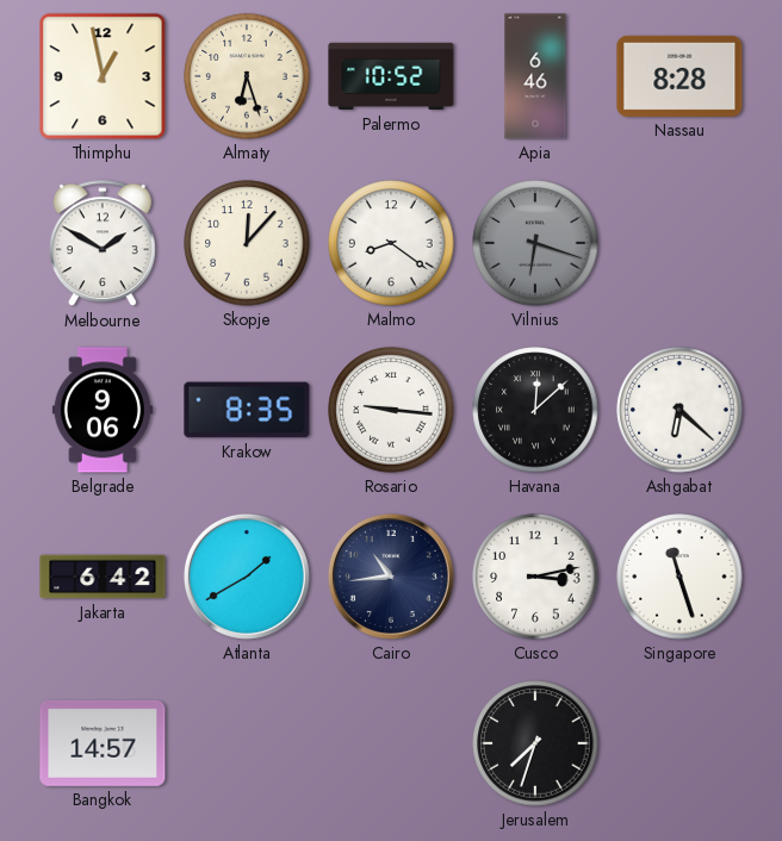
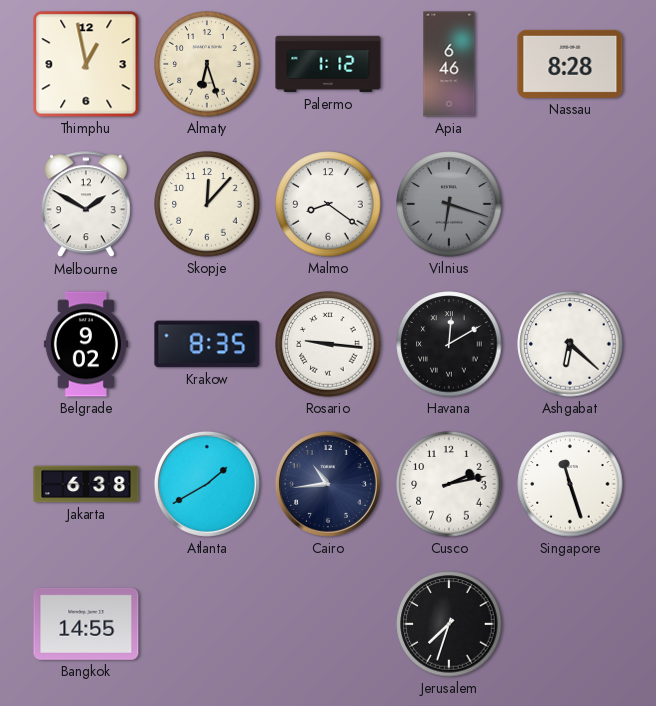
Palermo: 10:52 -> 1:12 (328, 64)
Belgrade: 9:06 -> 9:02 (86, 344)
Havana: 12:08 -> 12:10 (449, 344)
Jakarta: 6:42 -> 6:38 (86, 484)
Cusco: 3:13 -> 2:13 (449, 484)
Bangkok: 14:57 -> 14:55 (86, 624)
